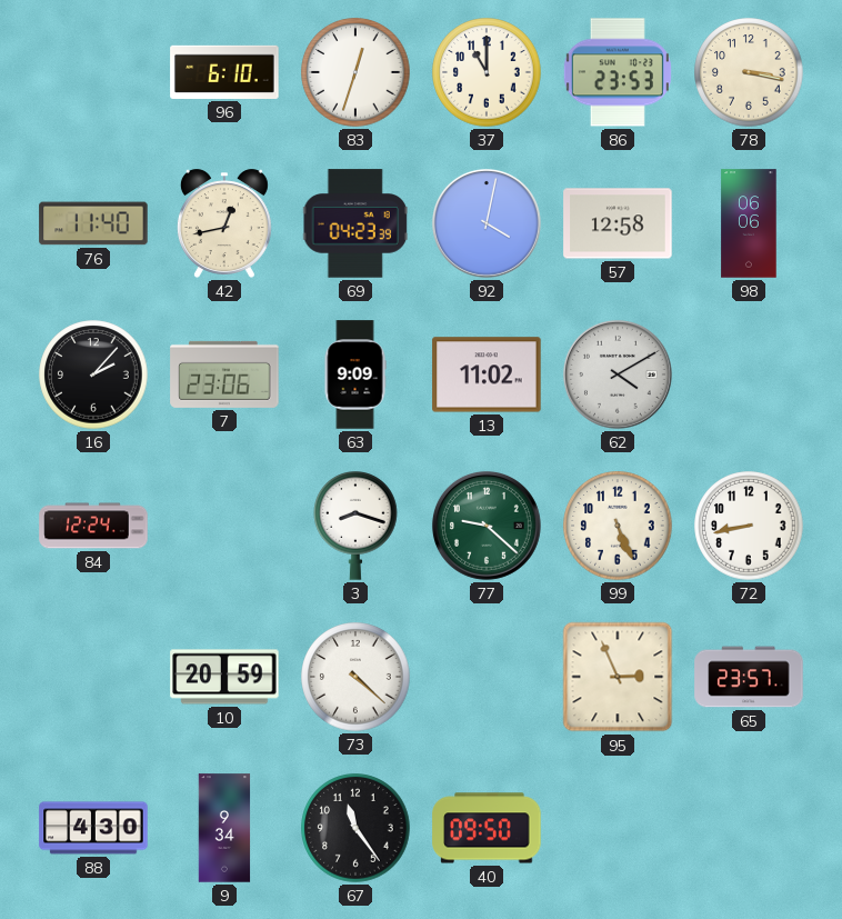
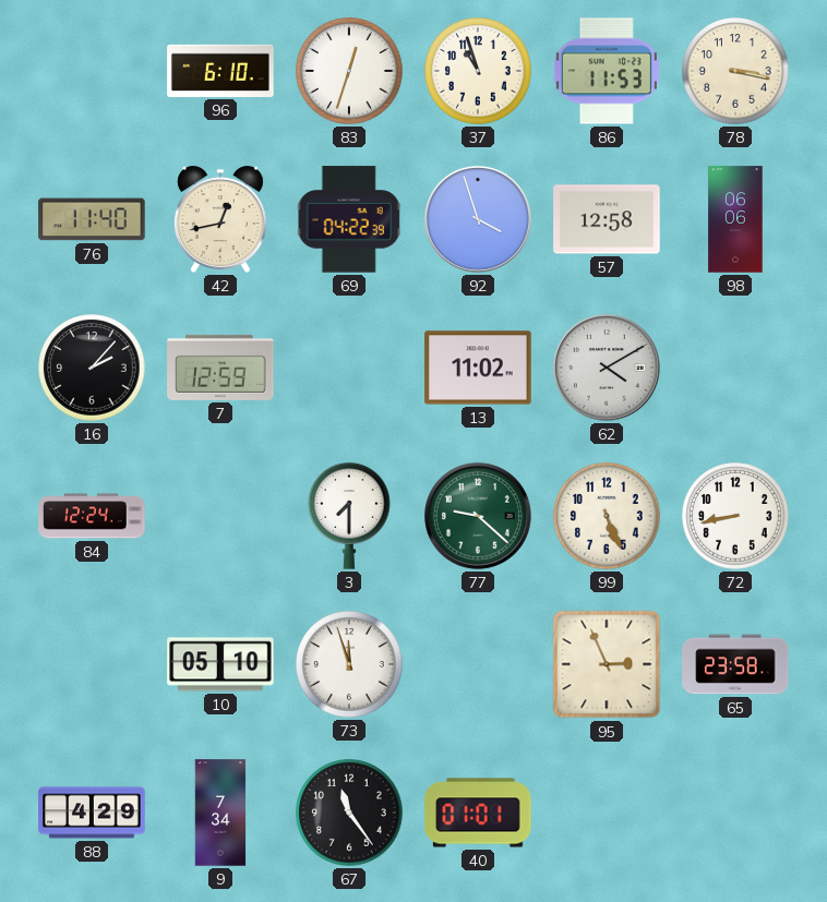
37: 11:00 -> 10:57 (478, 71)
86: 23:53 -> 11:53 (607, 71)
69: 04:23 -> 04:22 (349, 219)
92: 4:02 -> 3:57 (478, 219)
7: 23:06 -> 12:59 (220, 368)
63: 9:09 -> none (355, 374)
3: 8:18 -> 7:30 (349, 517)
10: 20:59 -> 05:10 (220, 664)
73: 4:22 -> 11:57 (349, 664)
65: 23:57 -> 23:58 (735, 664)
88: 4:30 -> 4:29 (92, 813)
9: 9:34 -> 7:34 (220, 813)
40: 09:50 -> 01:01 (478, 813)
